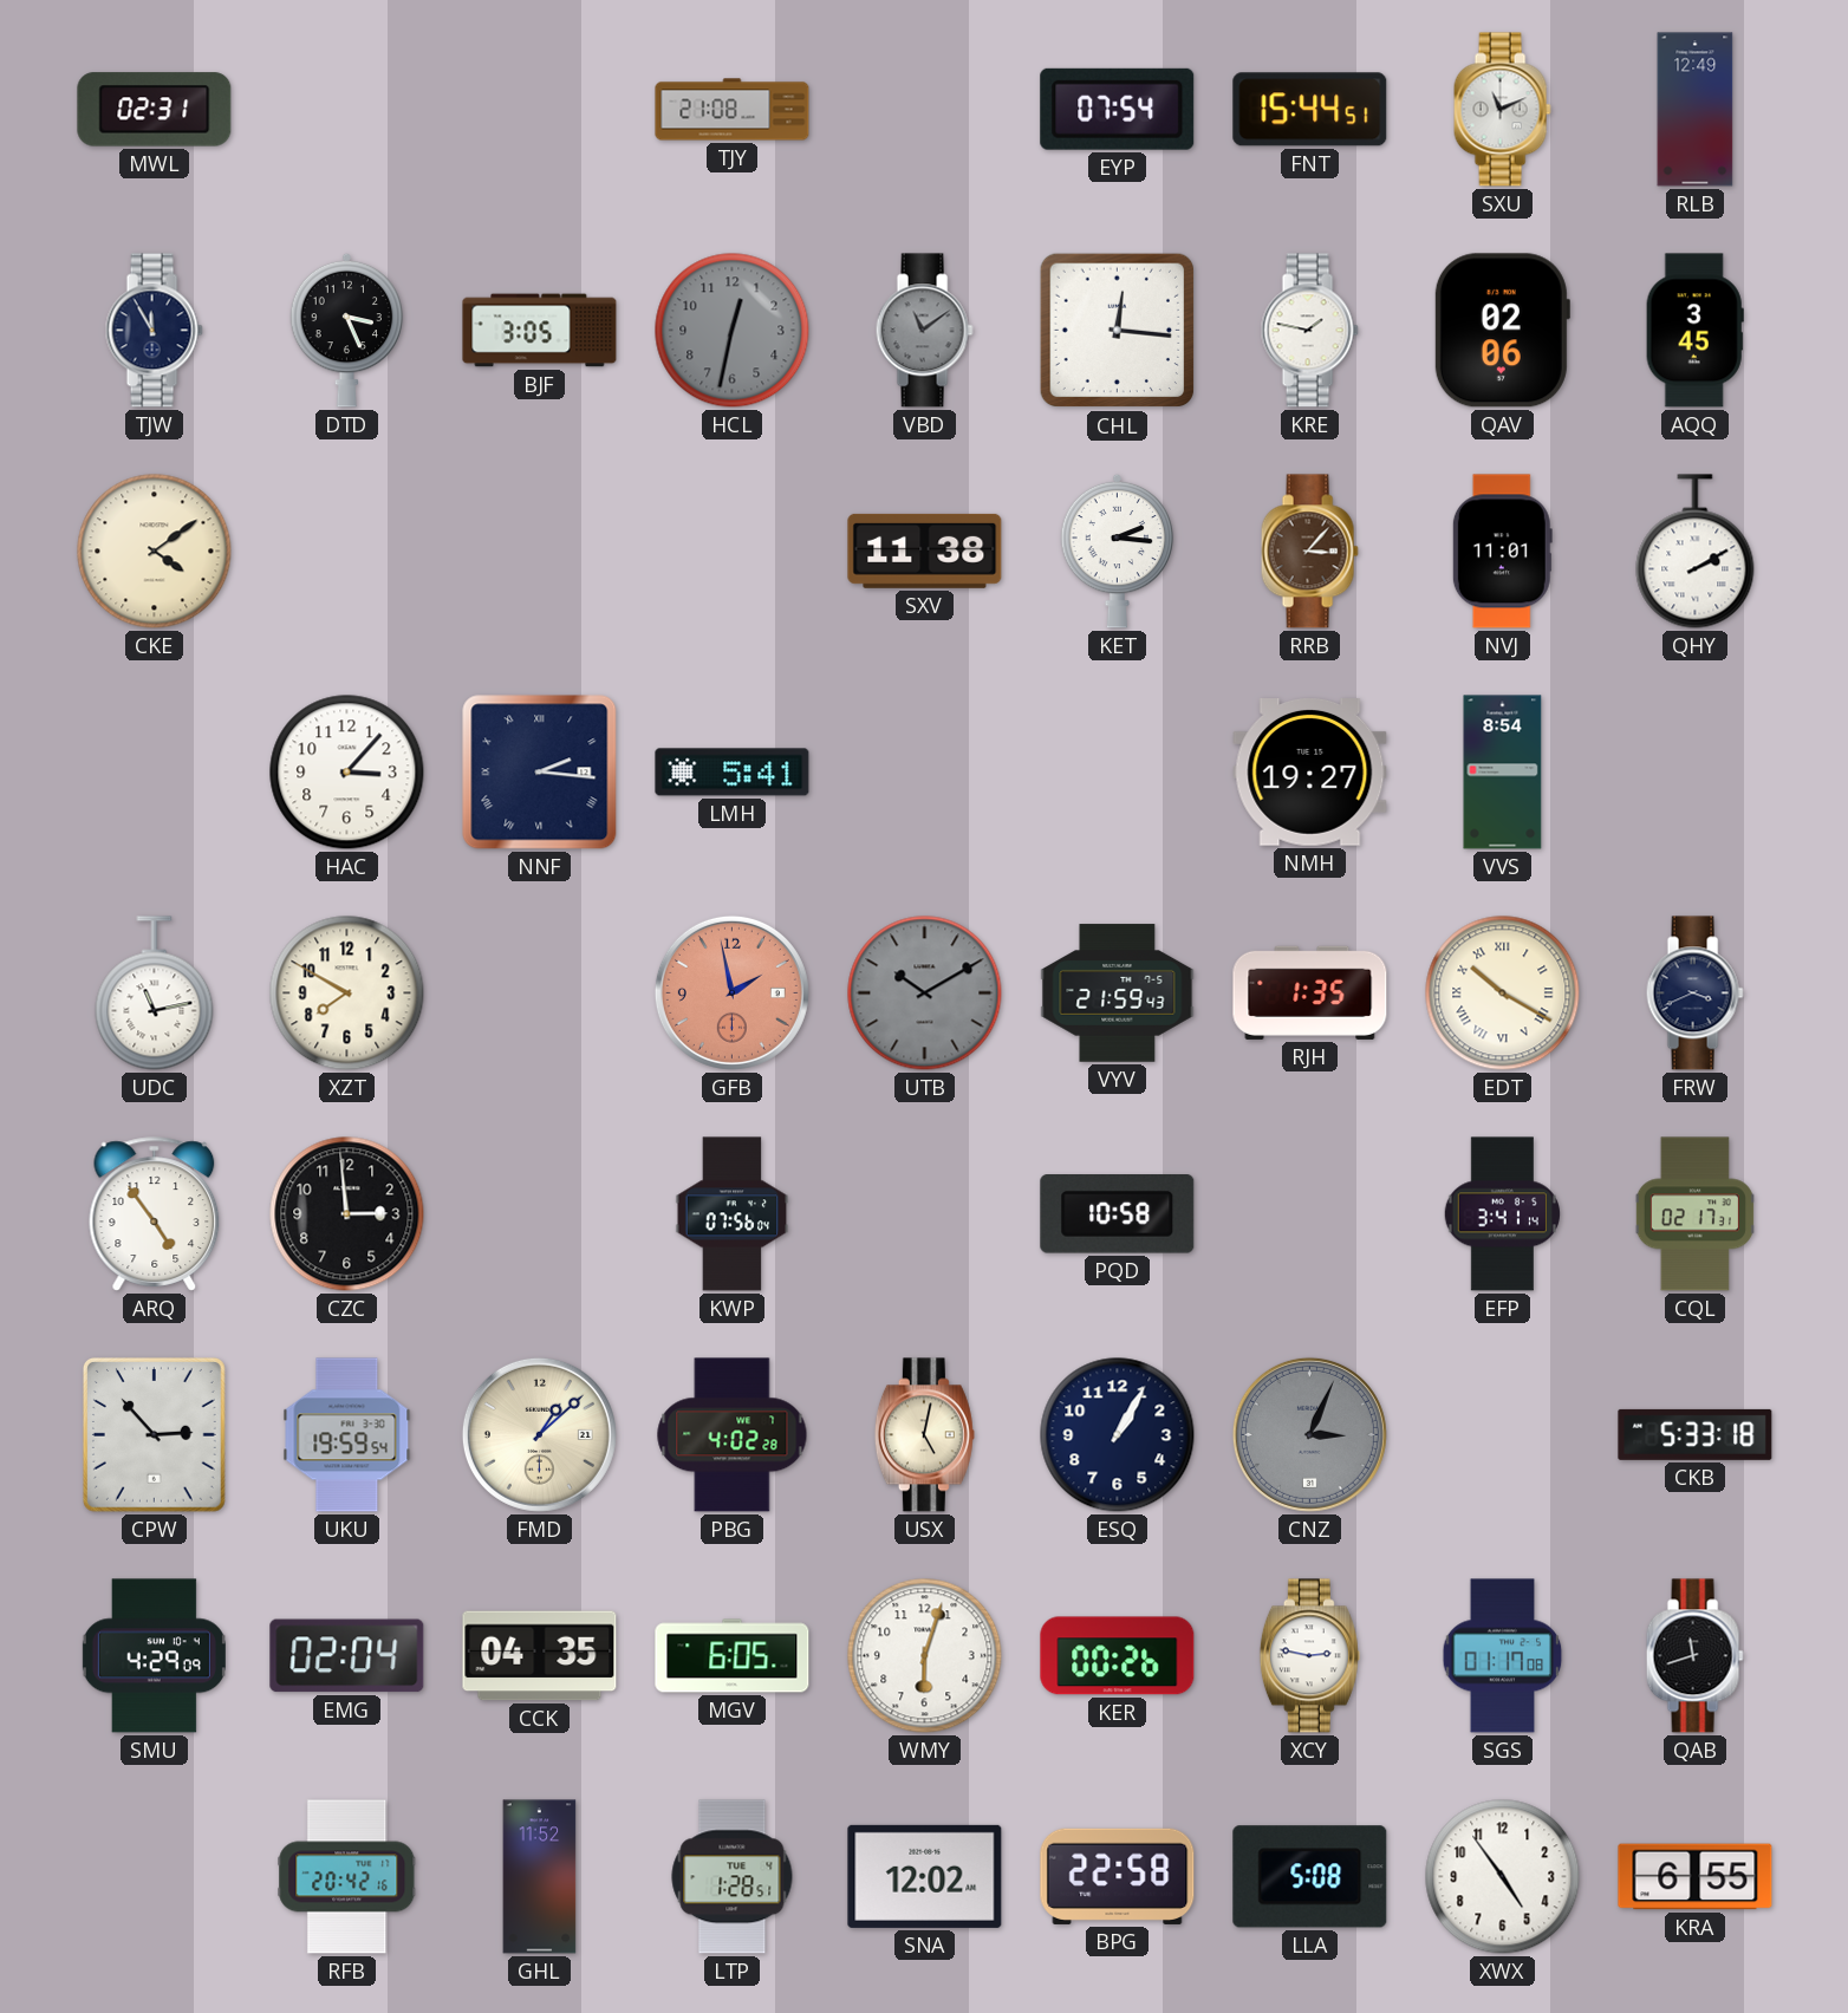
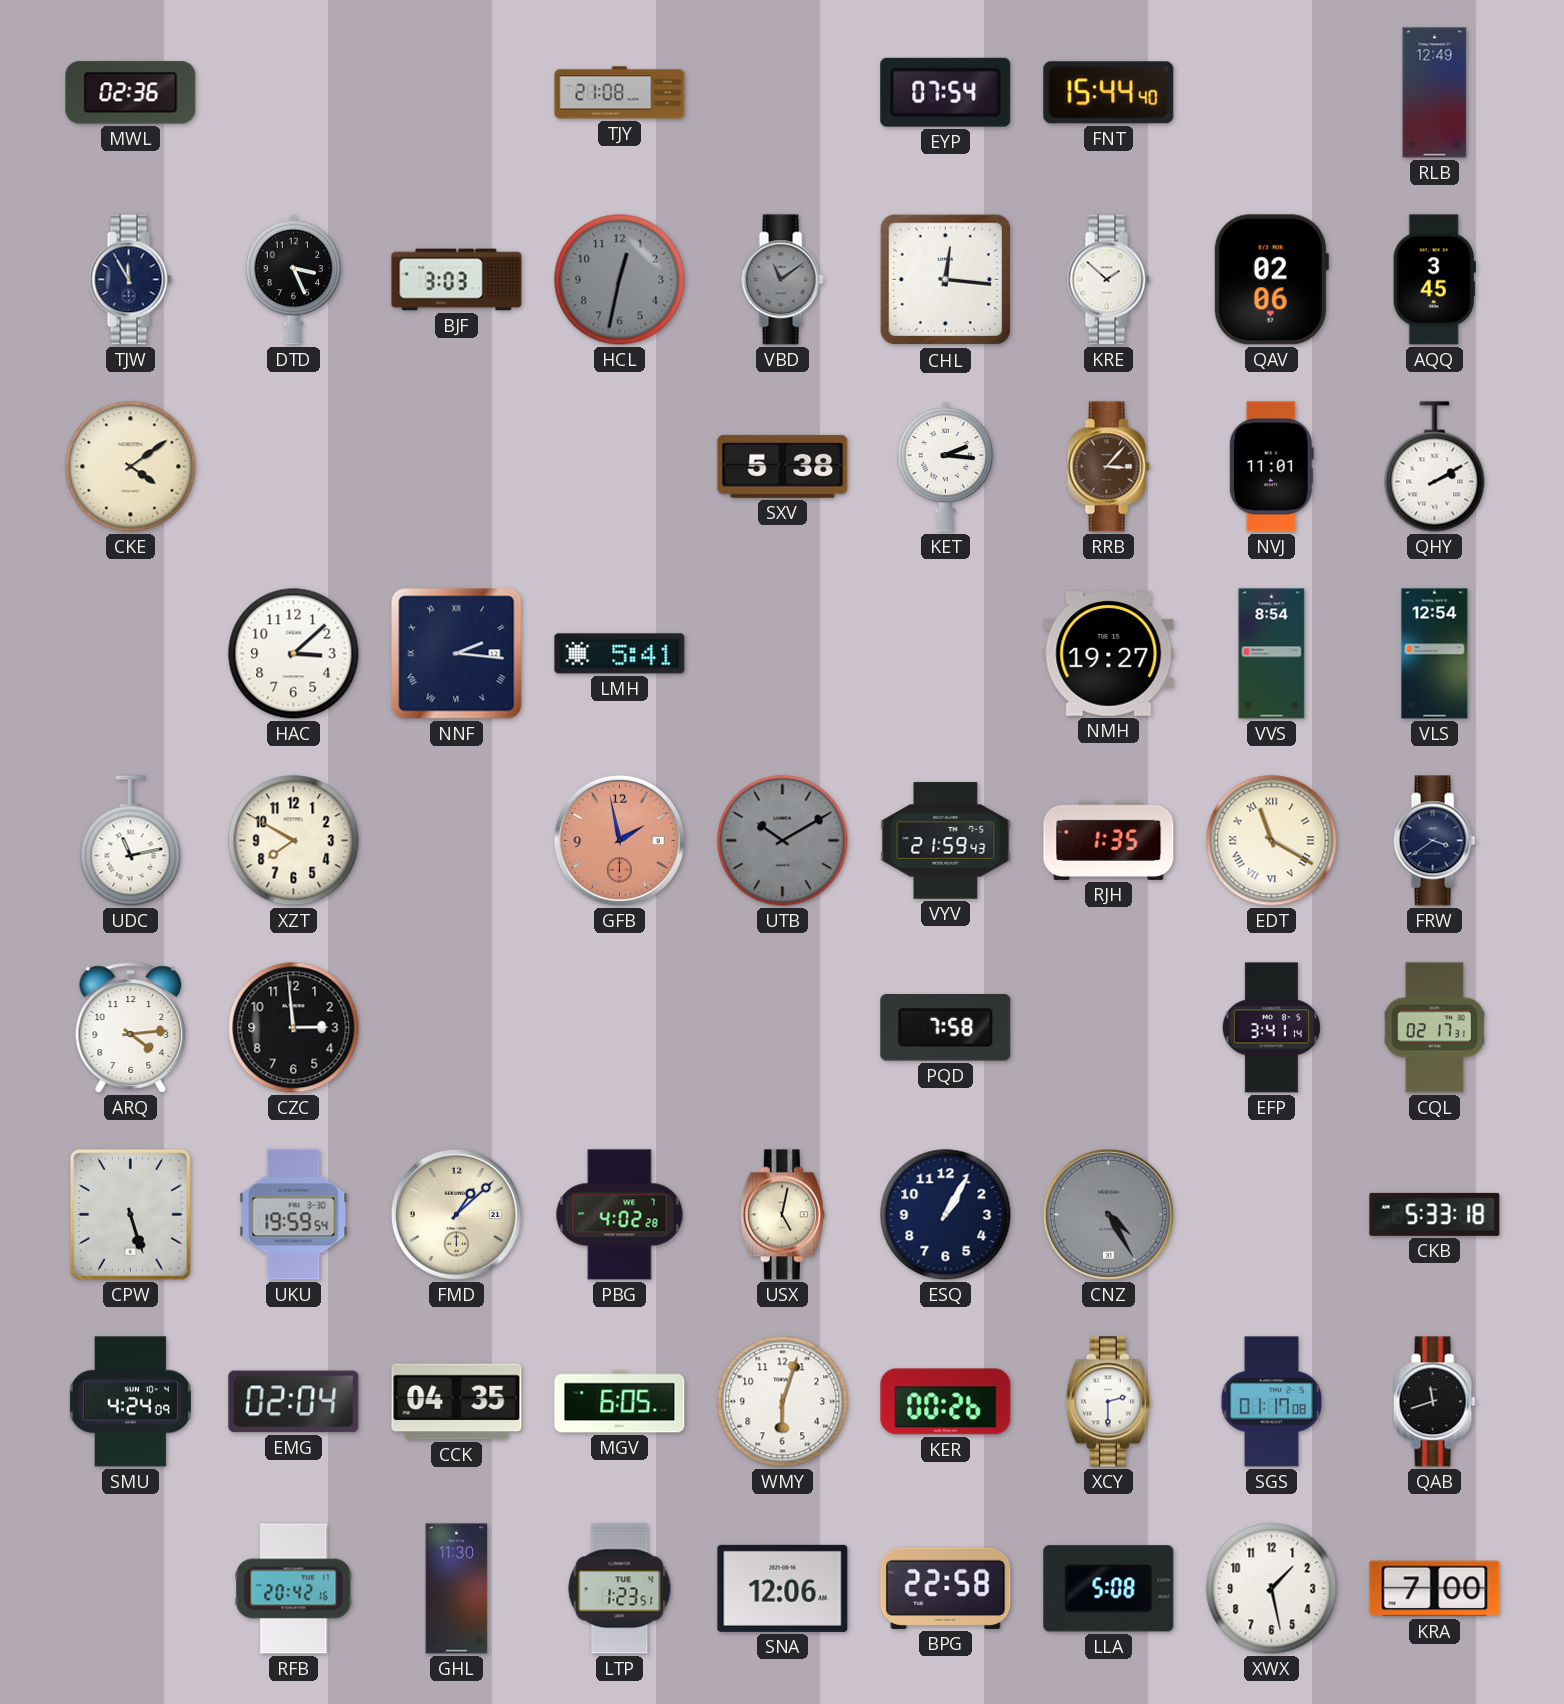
MWL: 02:31 -> 02:36 (131, 93)
FNT: 15:44:51 -> 15:44:40 (1109, 93)
SXU: 11:11 -> none (1502, 110)
BJF: 3:05 -> 3:03 (457, 280)
KRE: 1:47 -> 1:52 (1108, 280)
SXV: 11:38 -> 5:38 (783, 466)
HAC: 3:07 -> 3:08 (294, 654)
VLS: none -> 12:54 (1435, 654)
EDT: 10:20 -> 11:20 (1272, 841)
FRW: 3:41 -> 3:39 (1434, 841)
ARQ: 4:54 -> 4:14 (131, 1028)
KWP: 07:56 -> none (733, 1214)
PQD: 10:58 -> 7:58 (946, 1028)
CPW: 2:53 -> 5:27 (130, 1214)
CNZ: 3:04 -> 4:25 (1108, 1214)
SMU: 4:29 -> 4:24 (130, 1402)
XCY: 2:47 -> 2:30 (1108, 1402)
GHL: 11:52 -> 11:30 (457, 1589)
LTP: 1:28 -> 1:23 (620, 1589)
SNA: 12:02 -> 12:06 (783, 1588)
XWX: 4:54 -> 1:28 (1272, 1589)
KRA: 6:55 -> 7:00 (1435, 1589)
